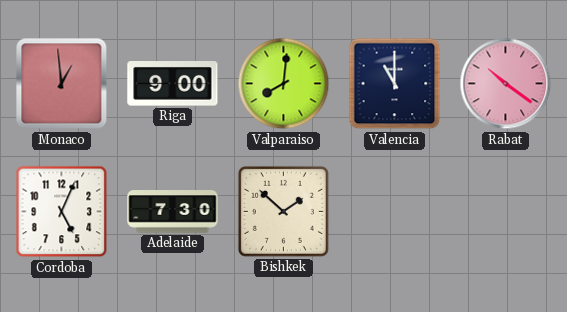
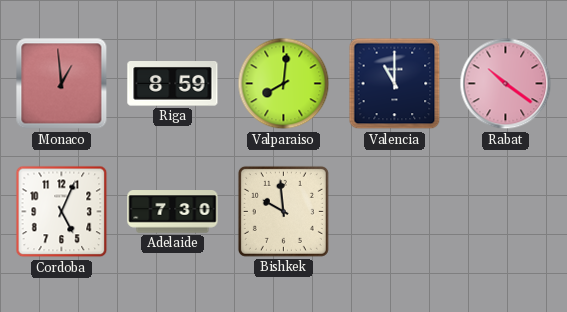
Riga: 9:00 -> 8:59 (173, 84)
Bishkek: 1:52 -> 9:59 (283, 211)
